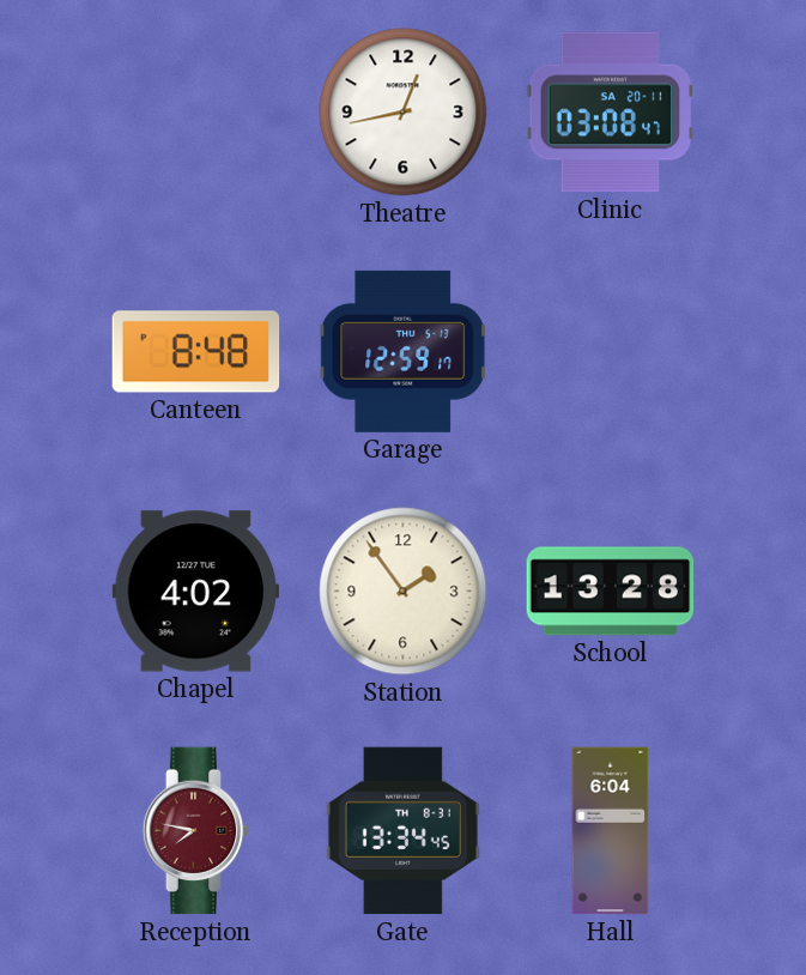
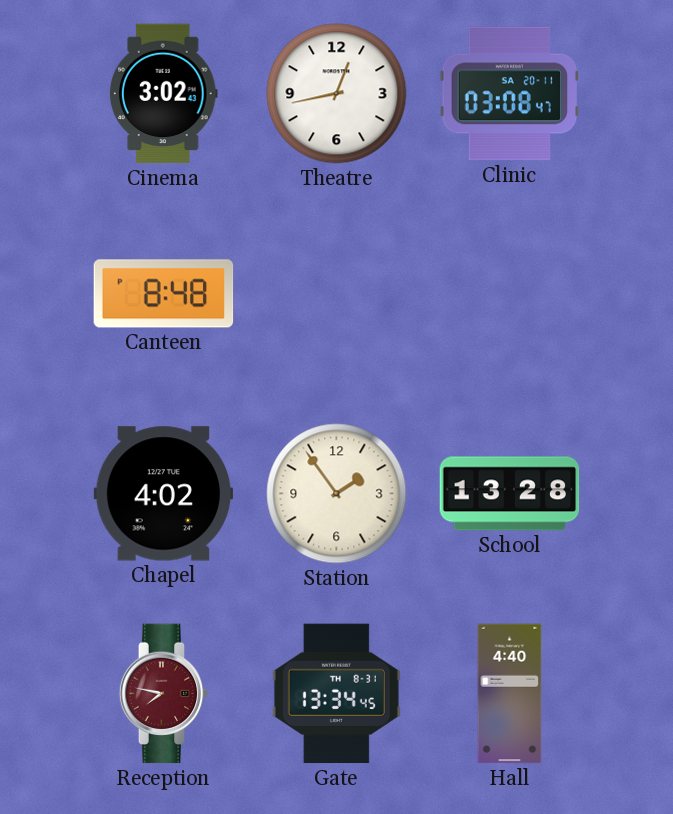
Cinema: none -> 3:02 (163, 94)
Garage: 12:59 -> none (404, 351)
Hall: 6:04 -> 4:40 (510, 694)
